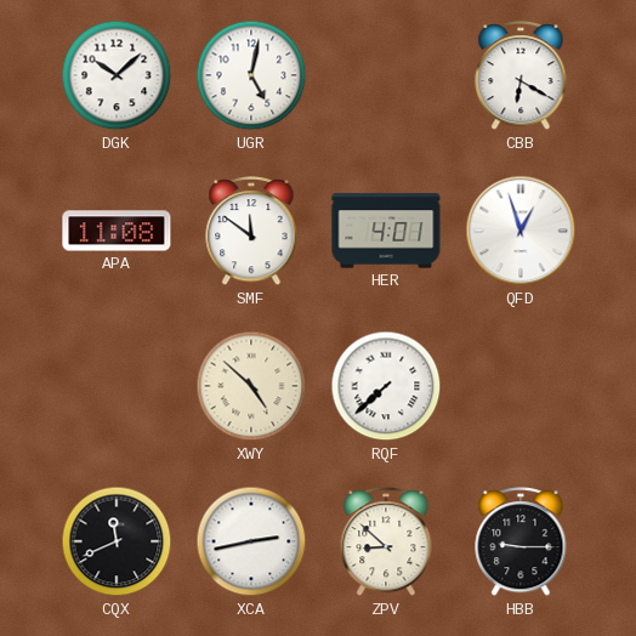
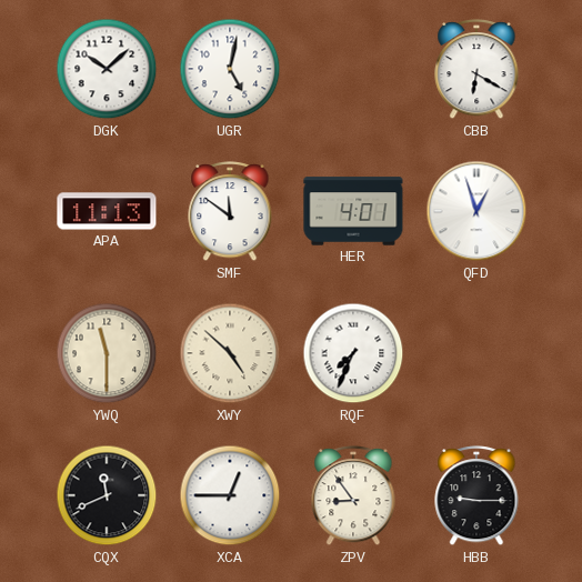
APA: 11:08 -> 11:13 (107, 211)
YWQ: none -> 11:30 (107, 353)
RQF: 7:38 -> 7:34 (353, 353)
XCA: 2:43 -> 12:45 (230, 495)
ZPV: 8:52 -> 8:54 (353, 496)
